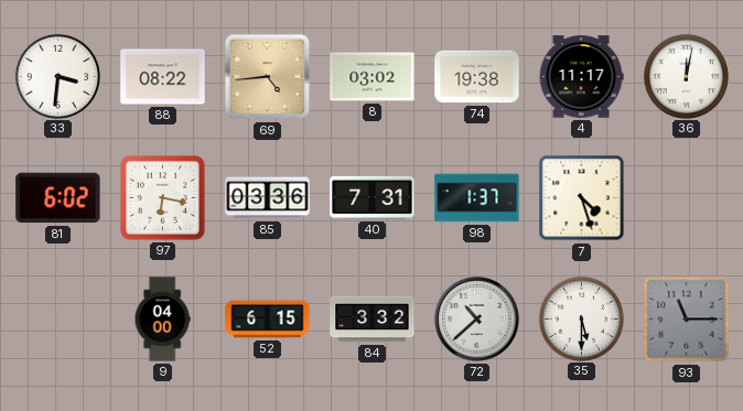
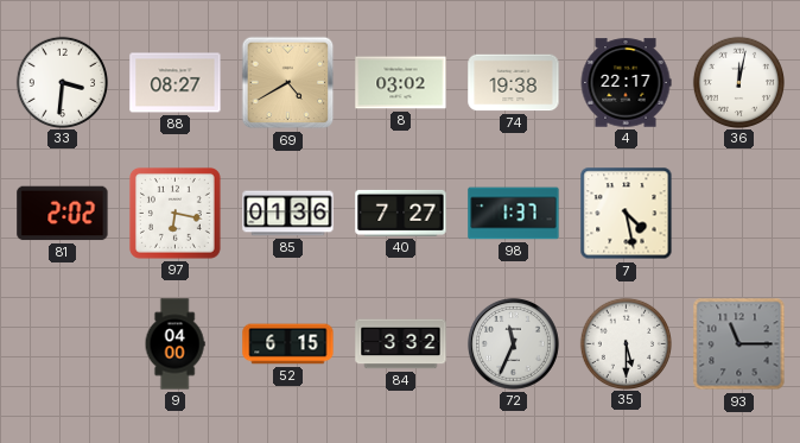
88: 08:22 -> 08:27 (176, 83)
69: 4:44 -> 4:40 (288, 83)
4: 11:17 -> 22:17 (626, 83)
81: 6:02 -> 2:02 (63, 214)
85: 03:36 -> 01:36 (288, 214)
40: 7:31 -> 7:27 (401, 213)
7: 4:27 -> 4:28 (627, 214)
72: 10:38 -> 11:34 (513, 343)
